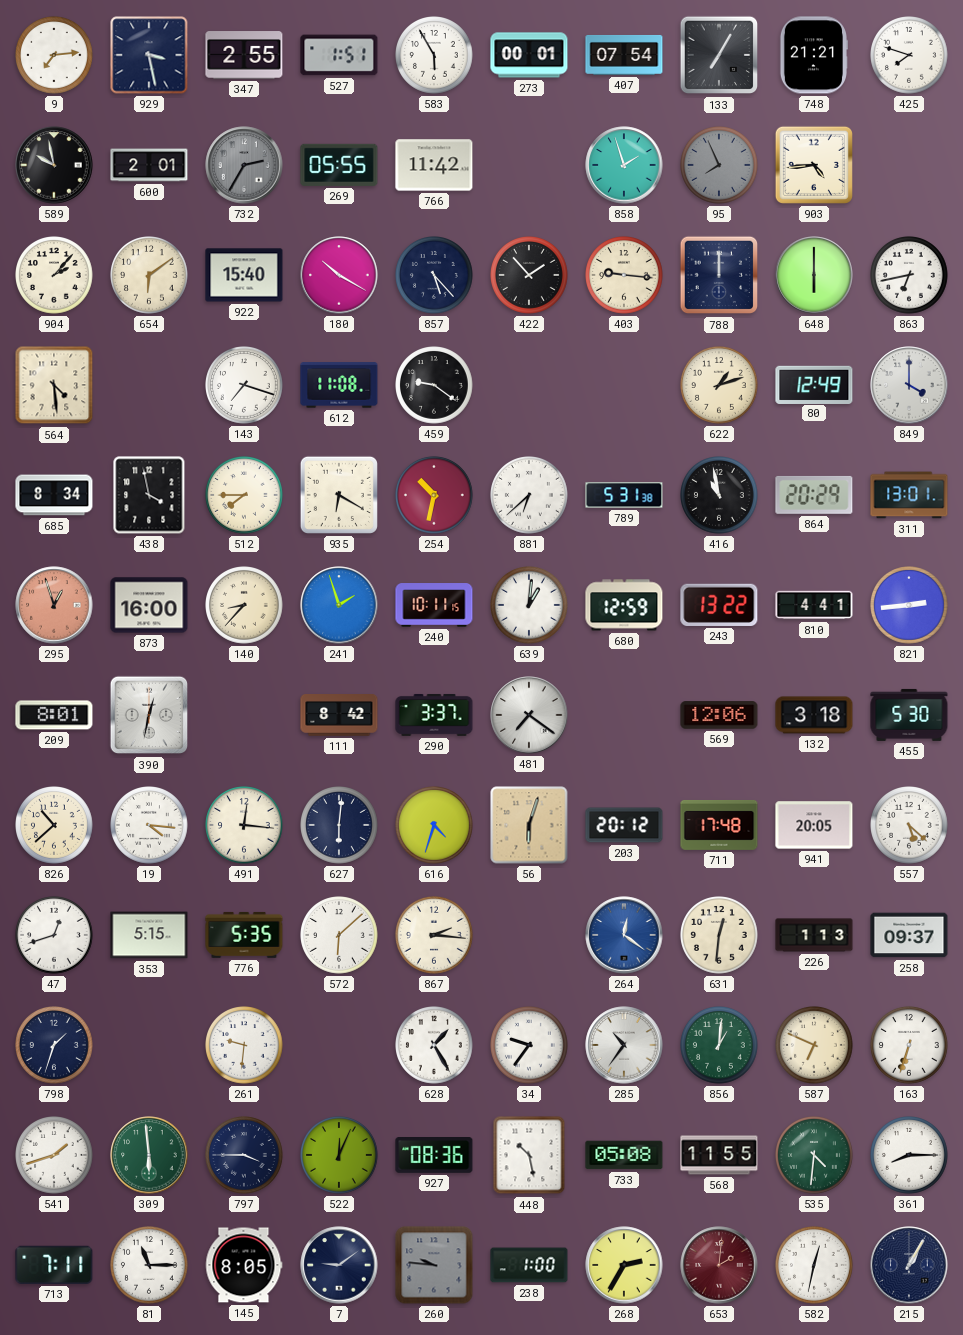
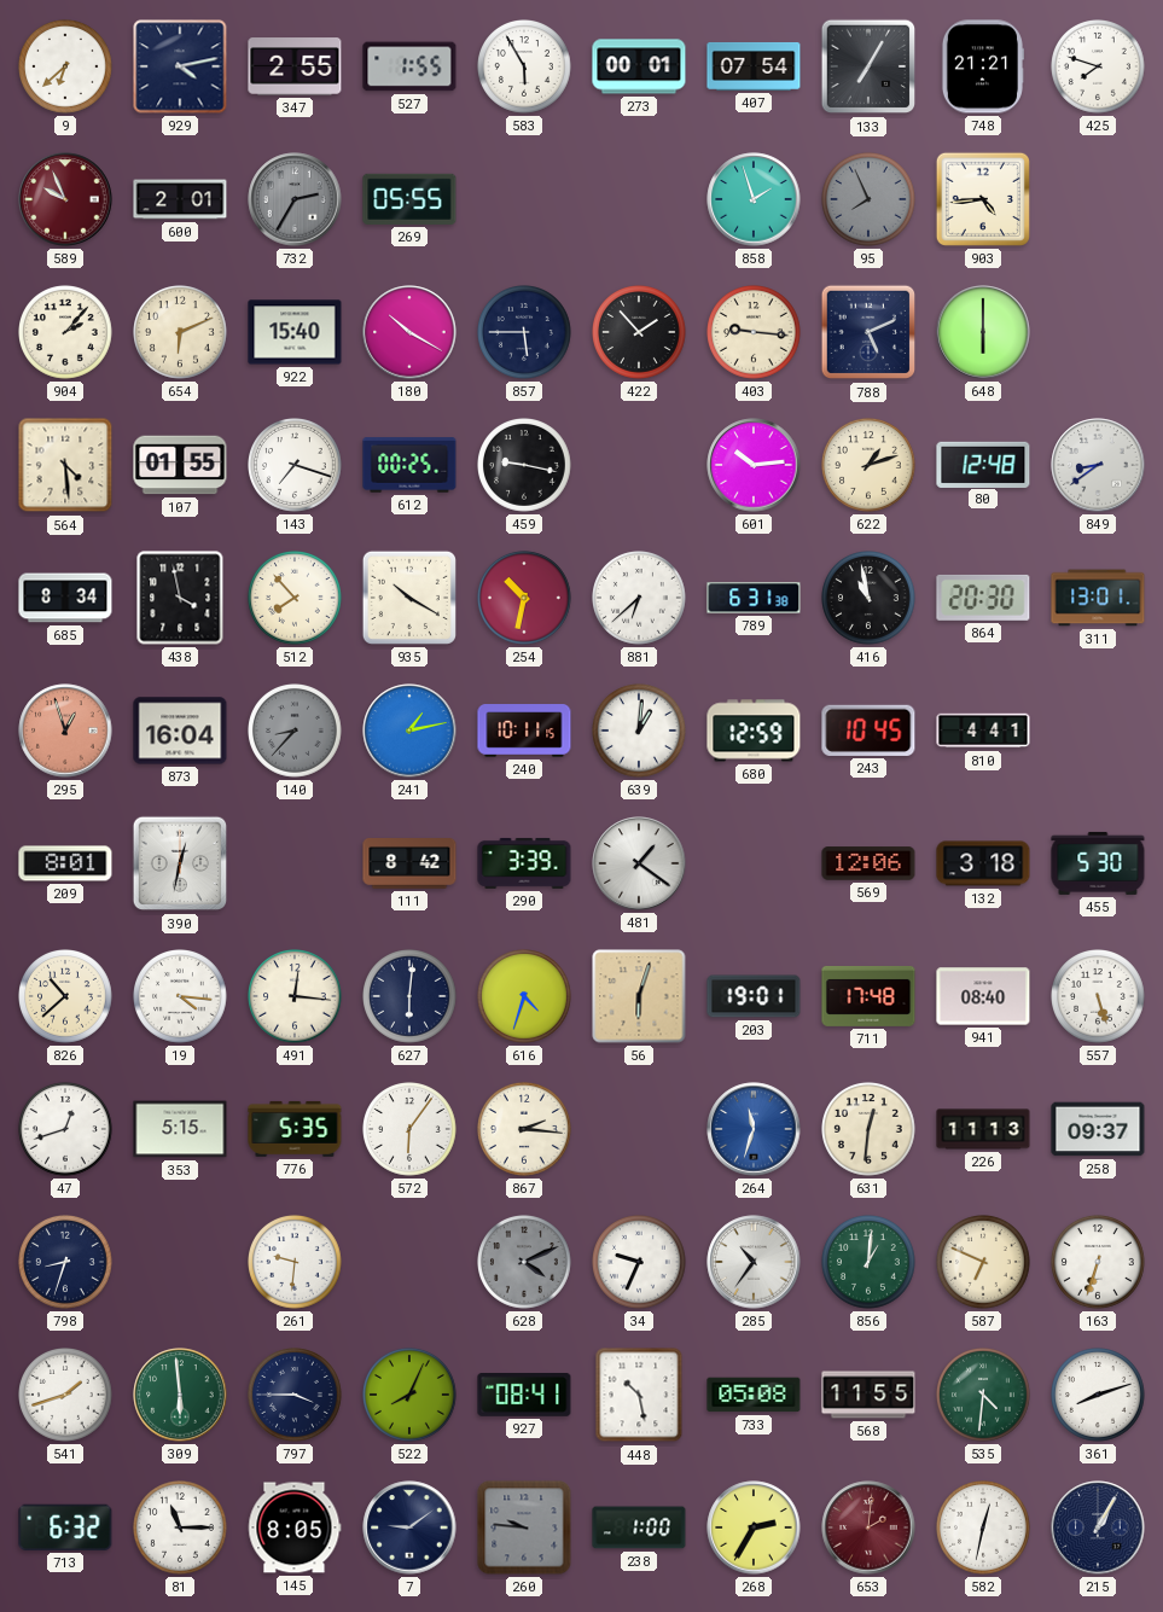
9: 7:14 -> 6:38 (66, 68)
929: 3:28 -> 4:13 (180, 66)
527: 1:51 -> 1:55 (409, 66)
589: 9:58 -> 9:56 (65, 199)
589 dial: black -> burgundy (65, 199)
766: 11:42 -> none (434, 165)
654: 6:09 -> 6:11 (181, 333)
857: 5:23 -> 5:45 (525, 333)
788: 12:00 -> 5:11 (868, 332)
863: 6:43 -> none (910, 276)
107: none -> 01:55 (180, 465)
612: 11:08 -> 00:25 (409, 465)
459: 9:21 -> 9:17 (525, 466)
601: none -> 10:14 (754, 465)
80: 12:49 -> 12:48 (983, 464)
849: 4:00 -> 8:39 (1098, 465)
512: 7:45 -> 7:53 (296, 599)
935: 6:20 -> 10:20 (409, 598)
789: 5:31 -> 6:31 (754, 598)
864: 20:29 -> 20:30 (983, 598)
873: 16:00 -> 16:04 (180, 731)
140 dial: cream -> grey (296, 732)
241: 1:57 -> 1:13 (409, 731)
243: 13:22 -> 10:45 (868, 731)
821: 2:44 -> none (910, 606)
290: 3:37 -> 3:39 (524, 863)
481: 7:21 -> 1:21 (639, 863)
203: 20:12 -> 19:01 (754, 996)
941: 20:05 -> 08:40 (983, 996)
557: 5:22 -> 5:27 (1099, 997)
572: 6:08 -> 6:06 (411, 1130)
264: 12:21 -> 11:33 (754, 1129)
226: 1:13 -> 11:13 (983, 1129)
798: 1:33 -> 8:33 (66, 1263)
628: 1:25 -> 4:11 (525, 1263)
628 dial: white -> grey (525, 1263)
34: 9:36 -> 9:34 (640, 1263)
522: 12:04 -> 8:04 (411, 1396)
927: 08:36 -> 08:41 (524, 1396)
361: 8:15 -> 8:12 (1099, 1396)
713: 7:11 -> 6:32 (65, 1527)
